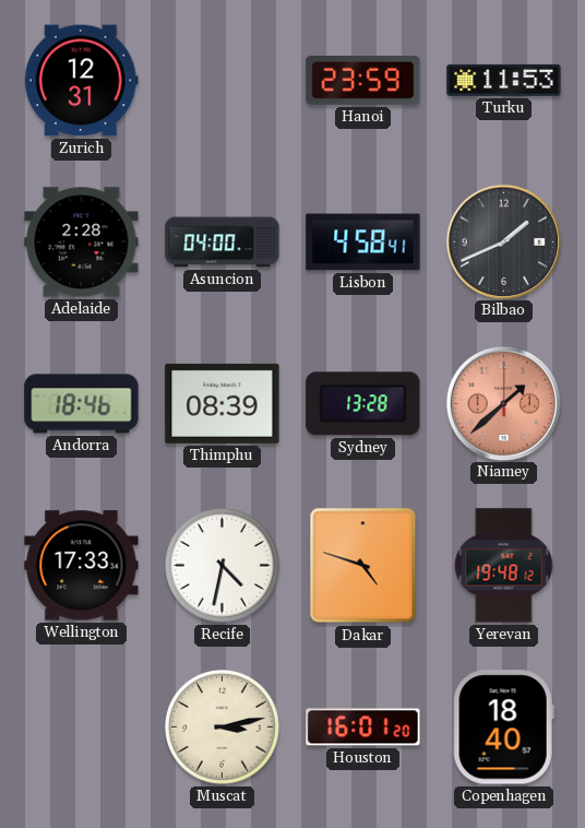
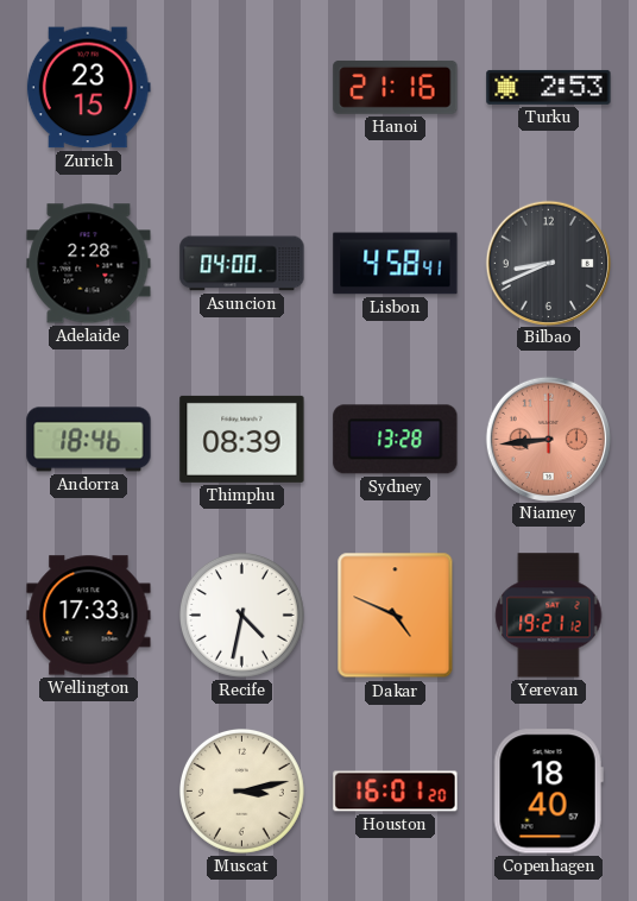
Zurich: 12:31 -> 23:15 (88, 88)
Hanoi: 23:59 -> 21:16 (396, 87)
Turku: 11:53 -> 2:53 (549, 87)
Bilbao: 1:41 -> 8:41 (548, 263)
Niamey: 1:38 -> 8:44 (548, 439)
Dakar: 4:48 -> 4:49 (396, 616)
Yerevan: 19:48 -> 19:21 (549, 616)
